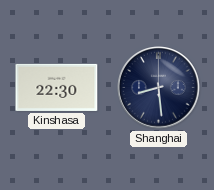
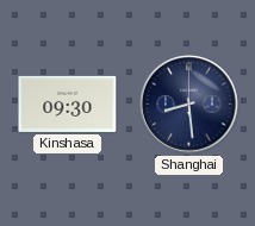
Kinshasa: 22:30 -> 09:30 (68, 103)
